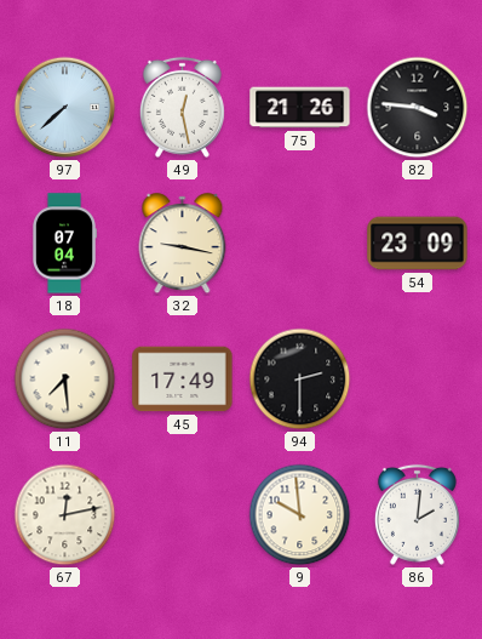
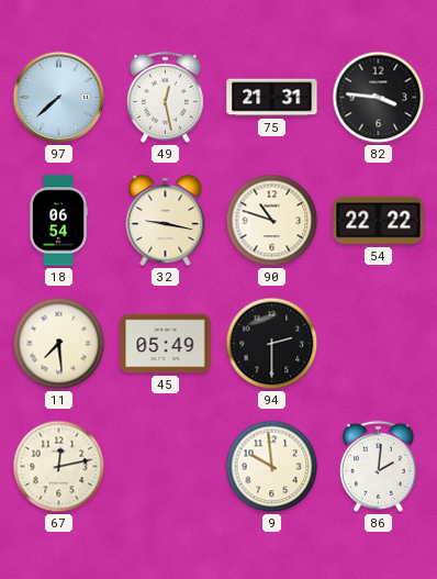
75: 21:26 -> 21:31 (272, 98)
18: 07:04 -> 06:54 (57, 221)
90: none -> 10:48 (272, 221)
54: 23:09 -> 22:22 (379, 221)
45: 17:49 -> 05:49 (166, 344)
